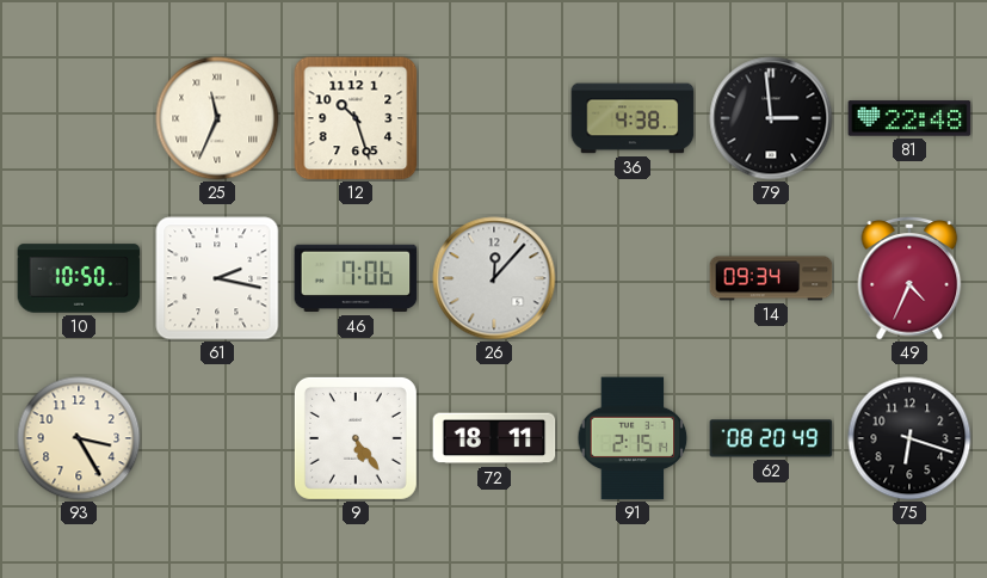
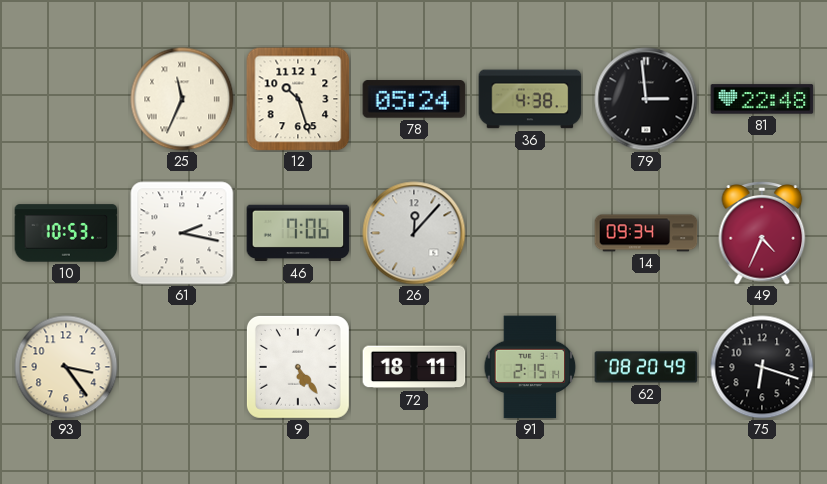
78: none -> 05:24 (414, 99)
10: 10:50 -> 10:53 (66, 233)
93: 3:25 -> 3:24 (66, 367)
